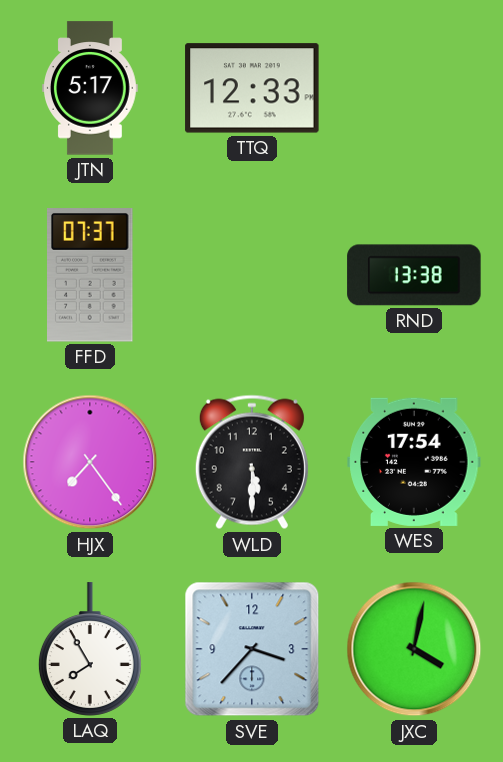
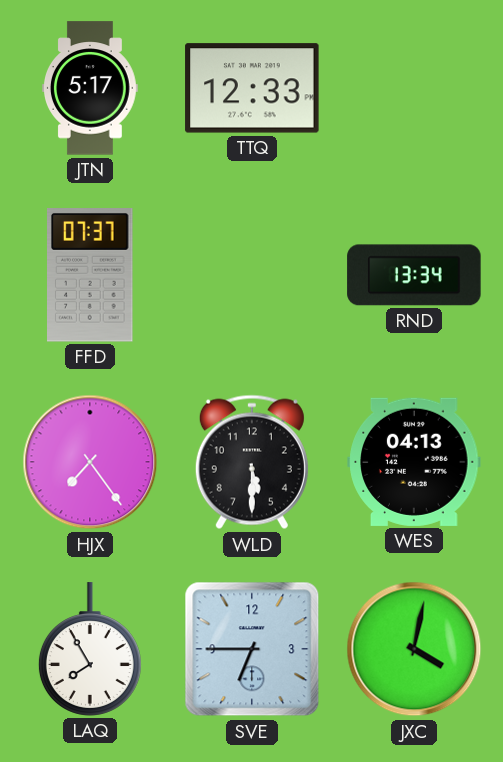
RND: 13:38 -> 13:34 (414, 275)
WES: 17:54 -> 04:13 (414, 462)
SVE: 3:37 -> 6:45 (252, 649)
